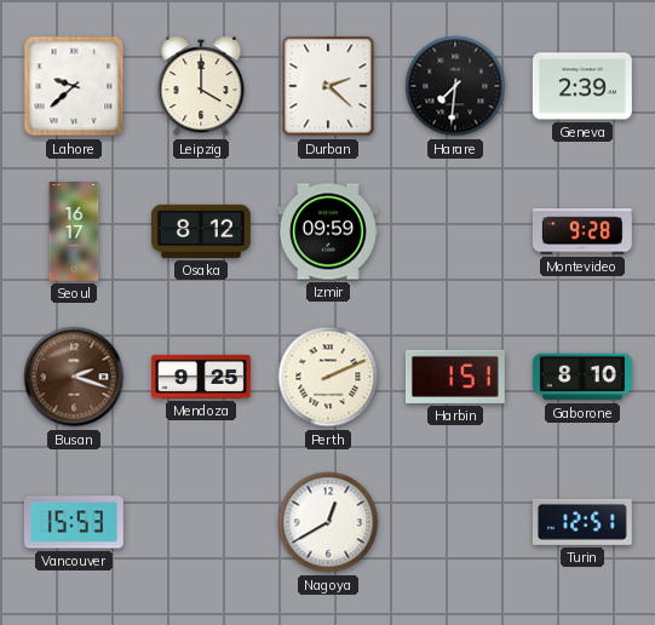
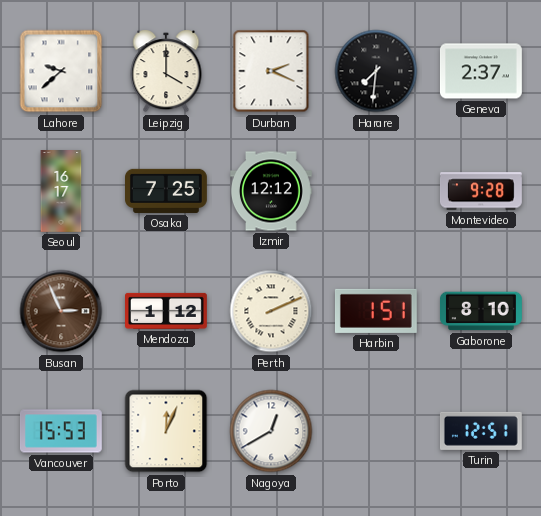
Durban: 2:22 -> 2:19 (271, 71)
Geneva: 2:39 -> 2:37 (481, 71)
Osaka: 8:12 -> 7:25 (167, 191)
Izmir: 09:59 -> 12:12 (272, 191)
Busan: 2:18 -> 2:56 (61, 311)
Mendoza: 9:25 -> 1:12 (167, 311)
Porto: none -> 12:04 (166, 431)
